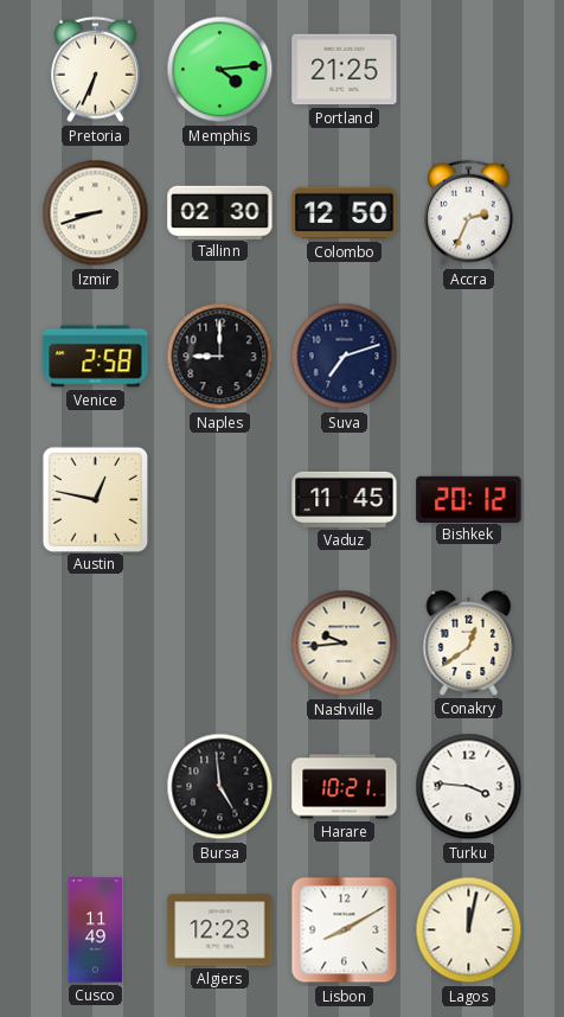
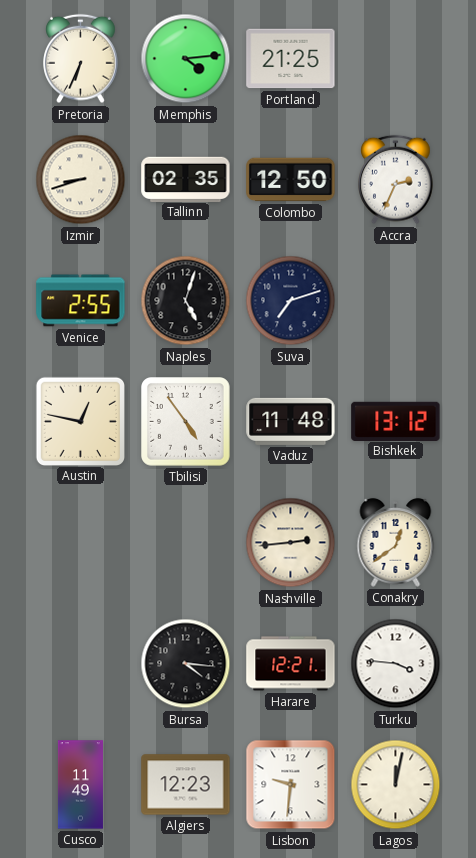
Tallinn: 02:30 -> 02:35 (186, 179)
Venice: 2:58 -> 2:55 (81, 301)
Naples: 9:00 -> 5:03 (186, 301)
Tbilisi: none -> 4:54 (186, 422)
Vaduz: 11:45 -> 11:48 (291, 421)
Bishkek: 20:12 -> 13:12 (396, 421)
Nashville: 9:44 -> 2:44 (291, 543)
Bursa: 4:59 -> 4:16 (186, 664)
Harare: 10:21 -> 12:21 (291, 664)
Lisbon: 8:10 -> 9:31 (291, 785)
